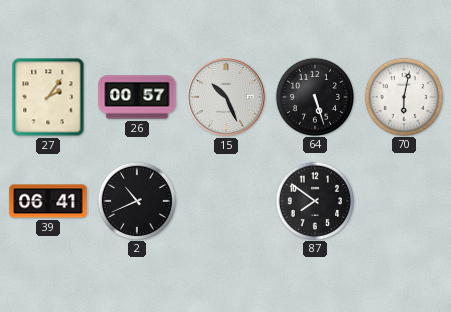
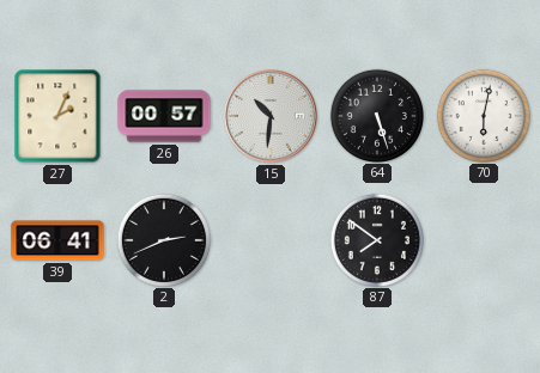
27: 2:06 -> 2:04 (57, 116)
15: 10:26 -> 10:31 (271, 116)
2: 10:41 -> 2:41 (163, 239)
